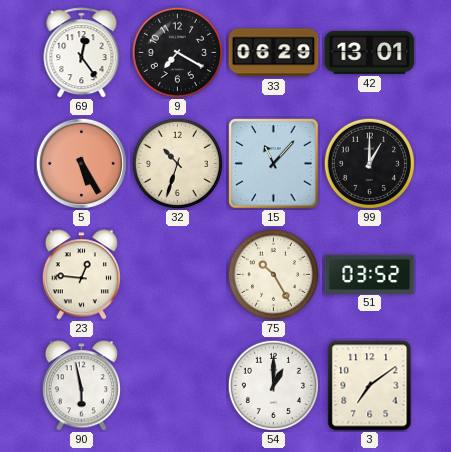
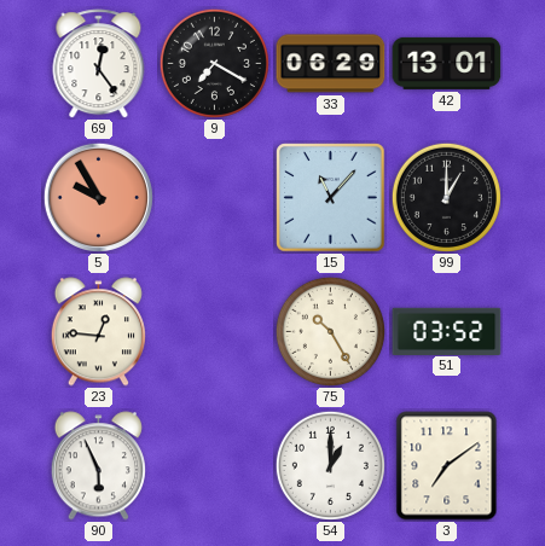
5: 5:25 -> 9:55 (98, 197)
32: 10:33 -> none (177, 163)
90: 5:58 -> 5:56 (98, 466)
